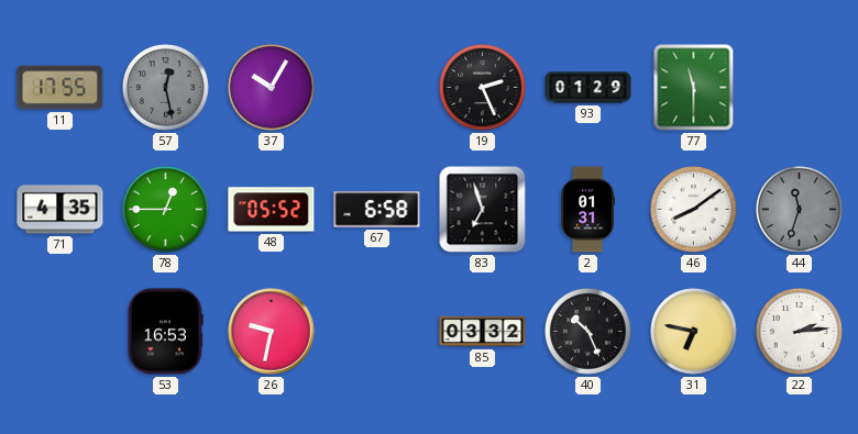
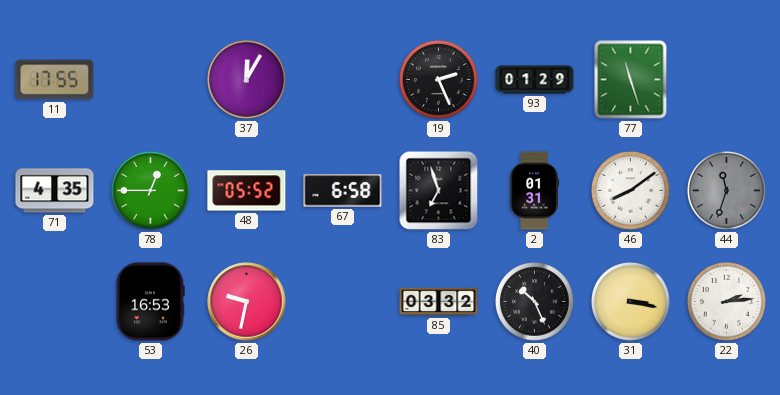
57: 12:28 -> none (166, 88)
37: 10:05 -> 12:05 (247, 80)
77: 11:30 -> 11:27 (631, 80)
31: 6:47 -> 3:17 (631, 302)
